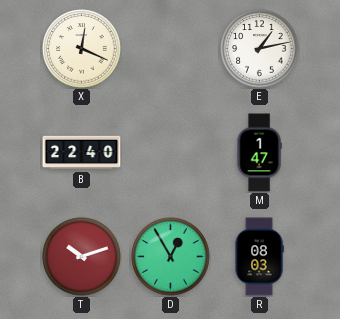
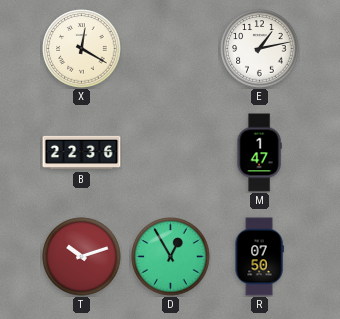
X: 12:19 -> 12:20 (82, 49)
B: 22:40 -> 22:36 (82, 153)
R: 08:03 -> 07:50 (259, 257)
